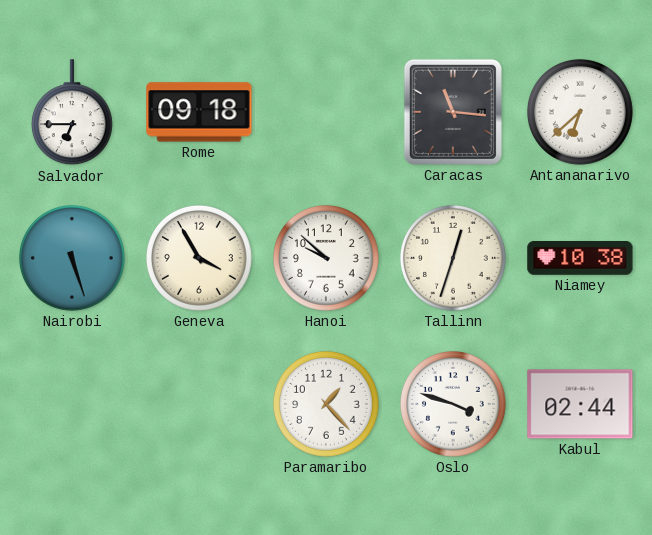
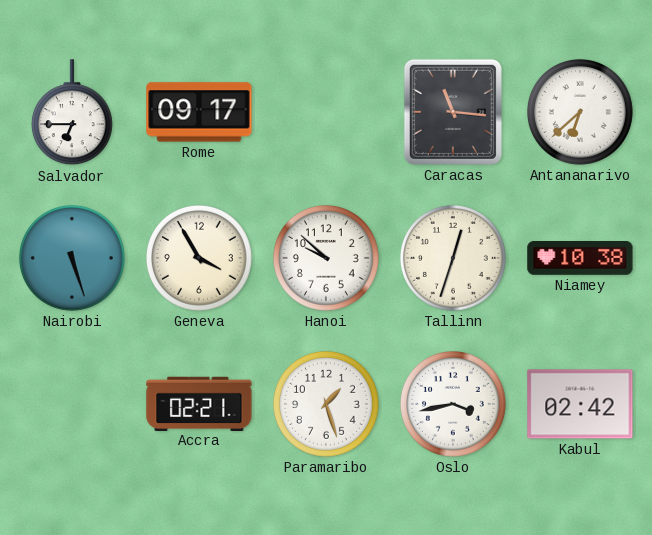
Rome: 09:18 -> 09:17 (199, 112)
Accra: none -> 02:21 (199, 403)
Paramaribo: 1:23 -> 1:27 (326, 404)
Oslo: 3:48 -> 3:43 (453, 404)
Kabul: 02:44 -> 02:42 (580, 404)
